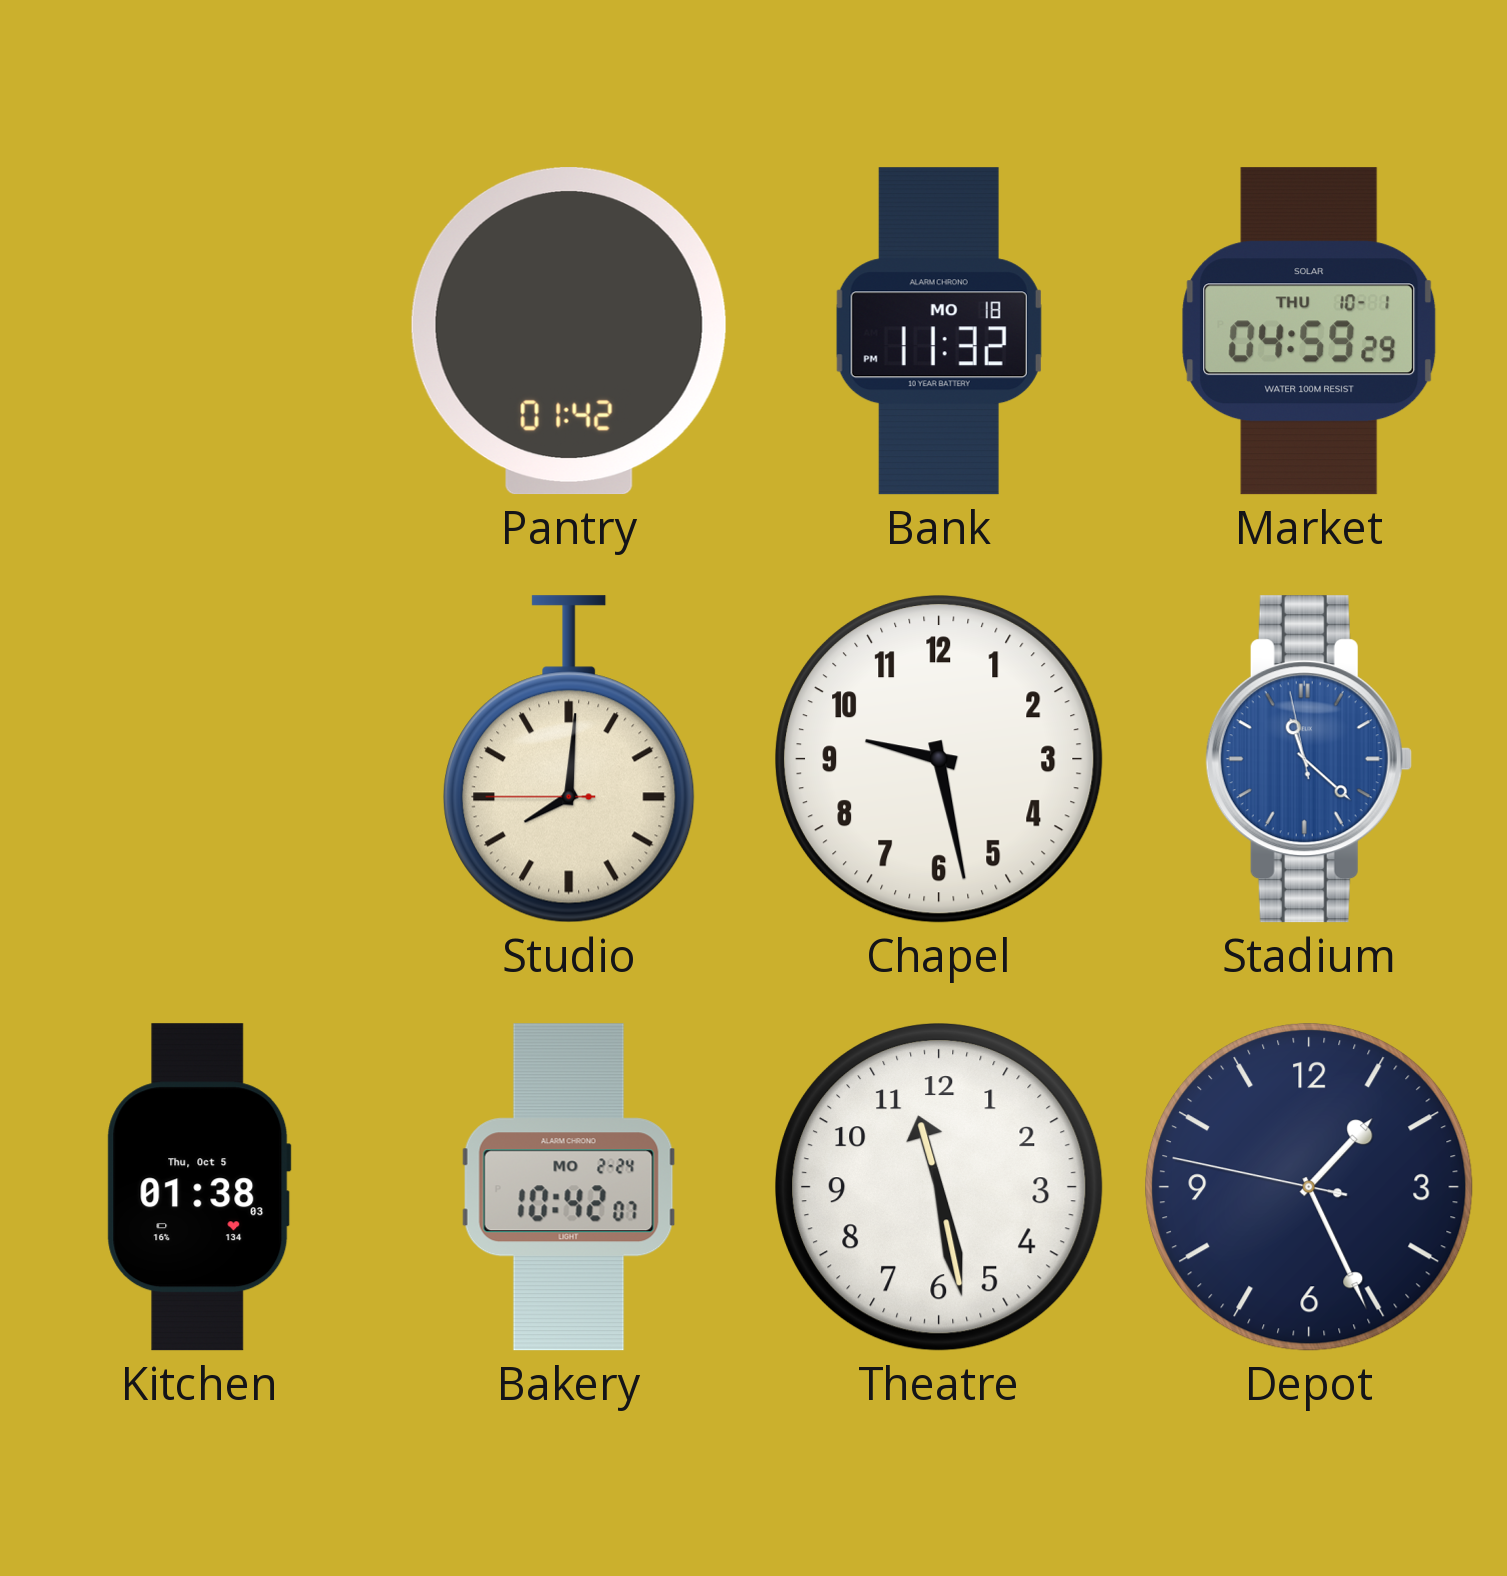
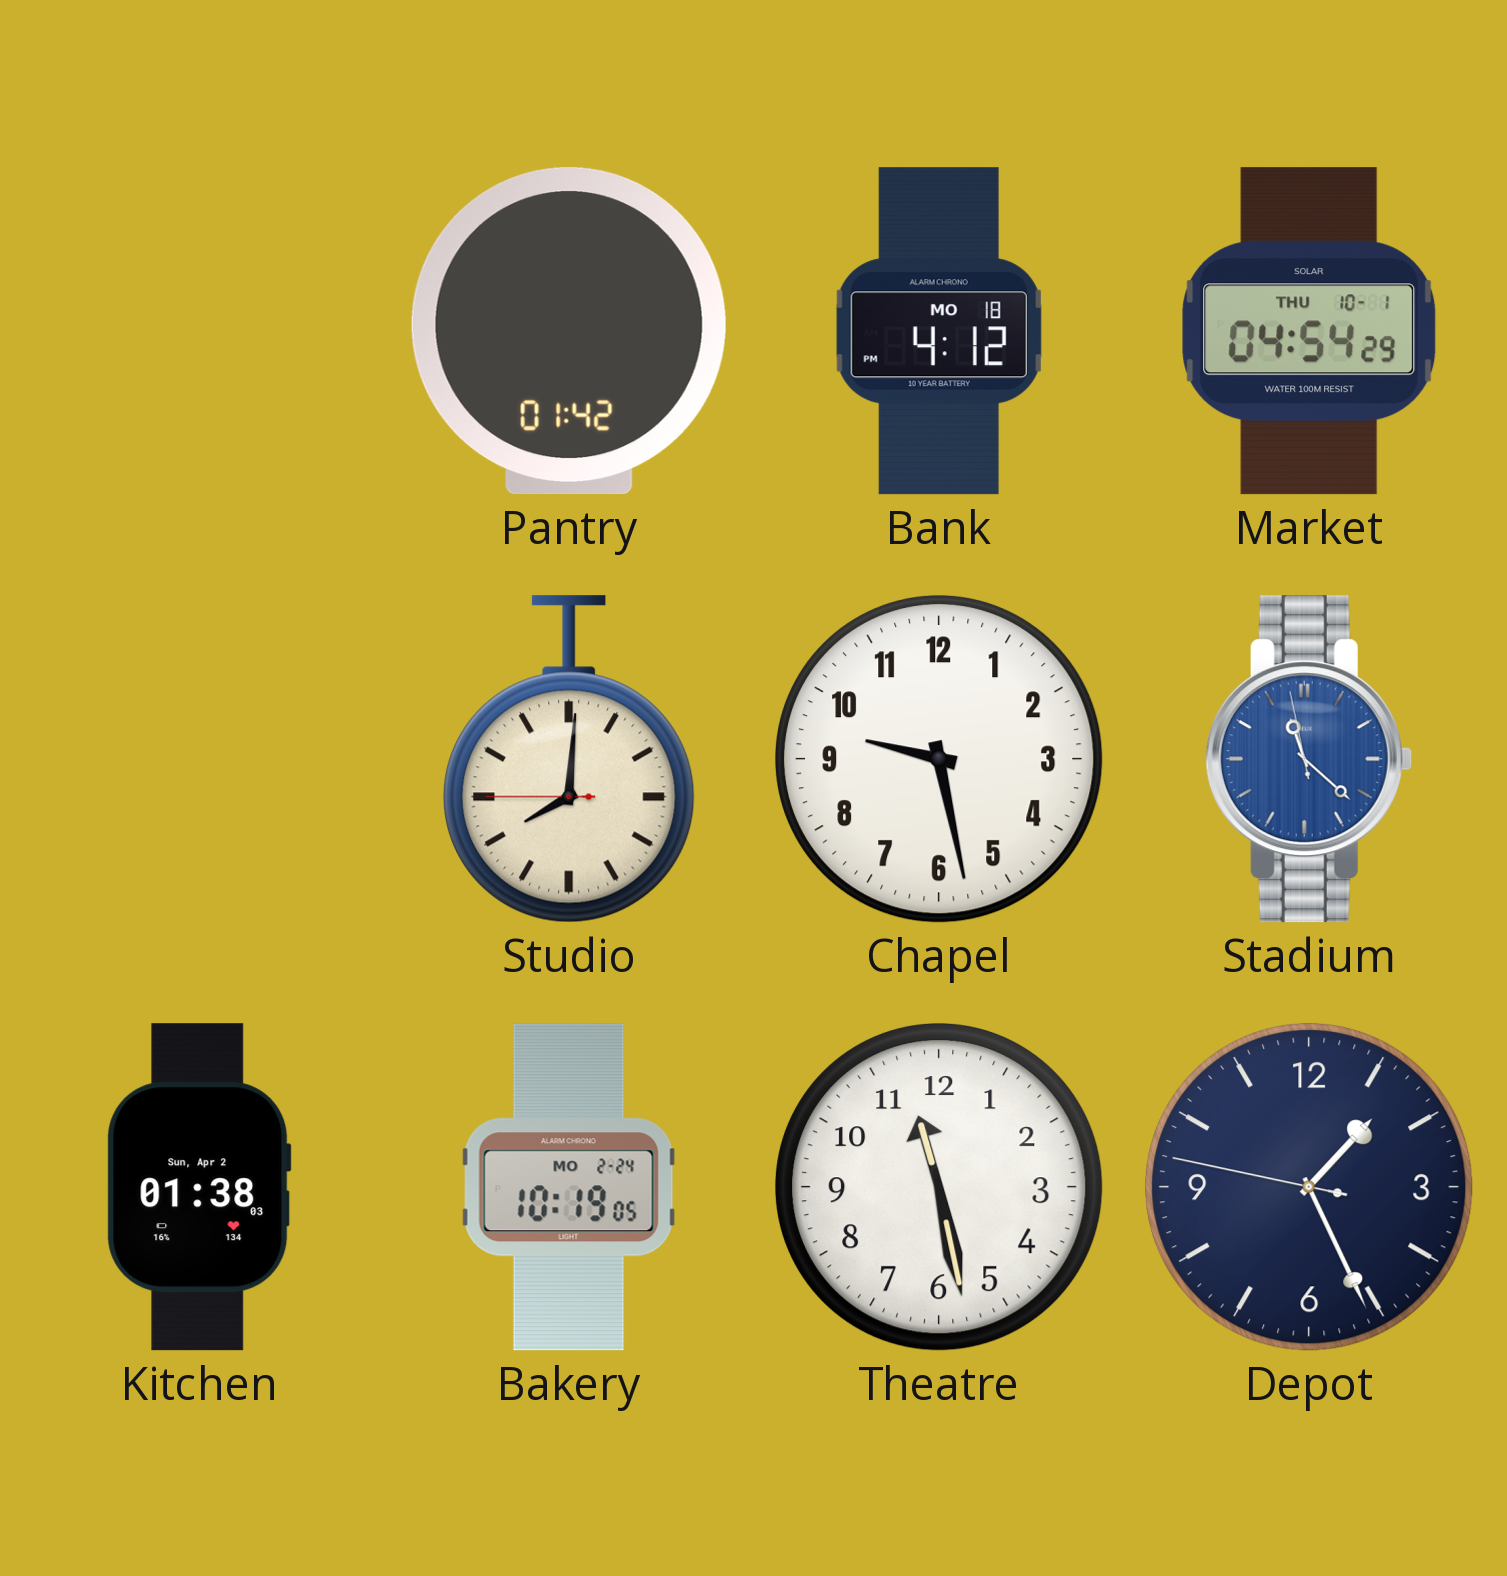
Bank: 11:32 -> 4:12 (939, 331)
Market: 04:59 -> 04:54 (1309, 331)
Kitchen date: Thu, Oct 5 -> Sun, Apr 2 (199, 1187)
Bakery: 10:42 -> 10:19 (569, 1187)
